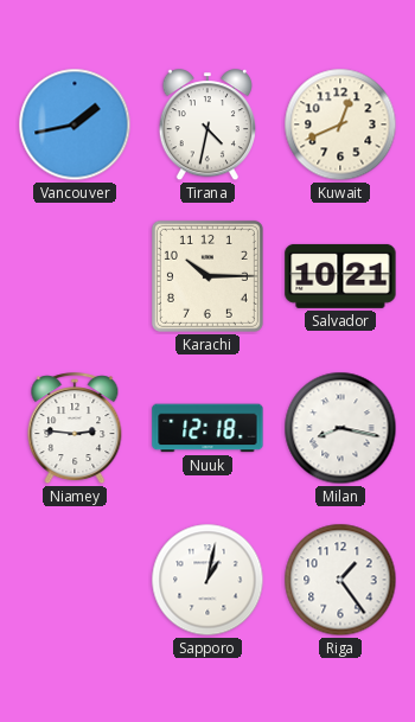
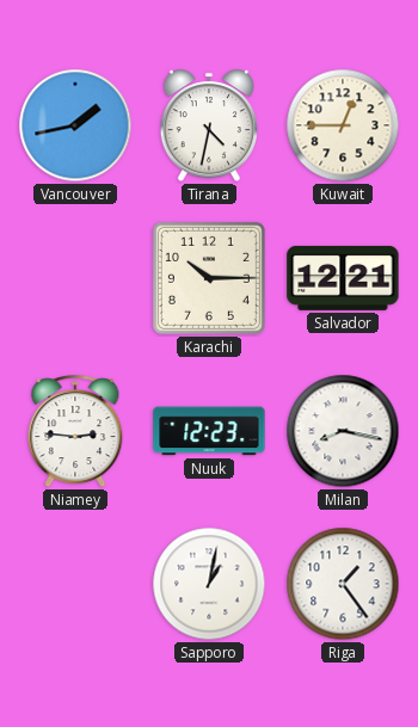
Kuwait: 12:41 -> 12:45 (343, 125)
Salvador: 10:21 -> 12:21 (343, 278)
Nuuk: 12:18 -> 12:23 (209, 431)
